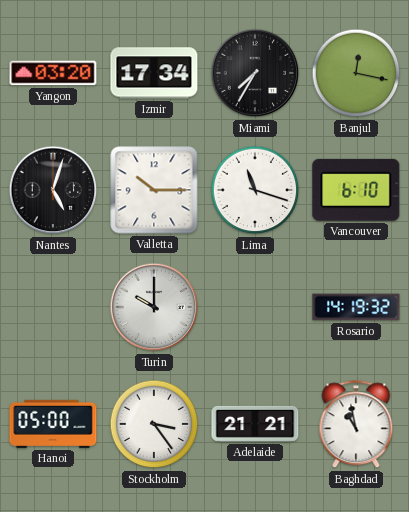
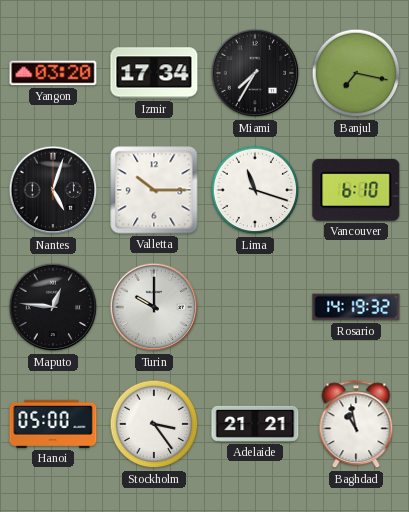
Banjul: 12:17 -> 7:17 (356, 73)
Maputo: none -> 12:46 (53, 307)
